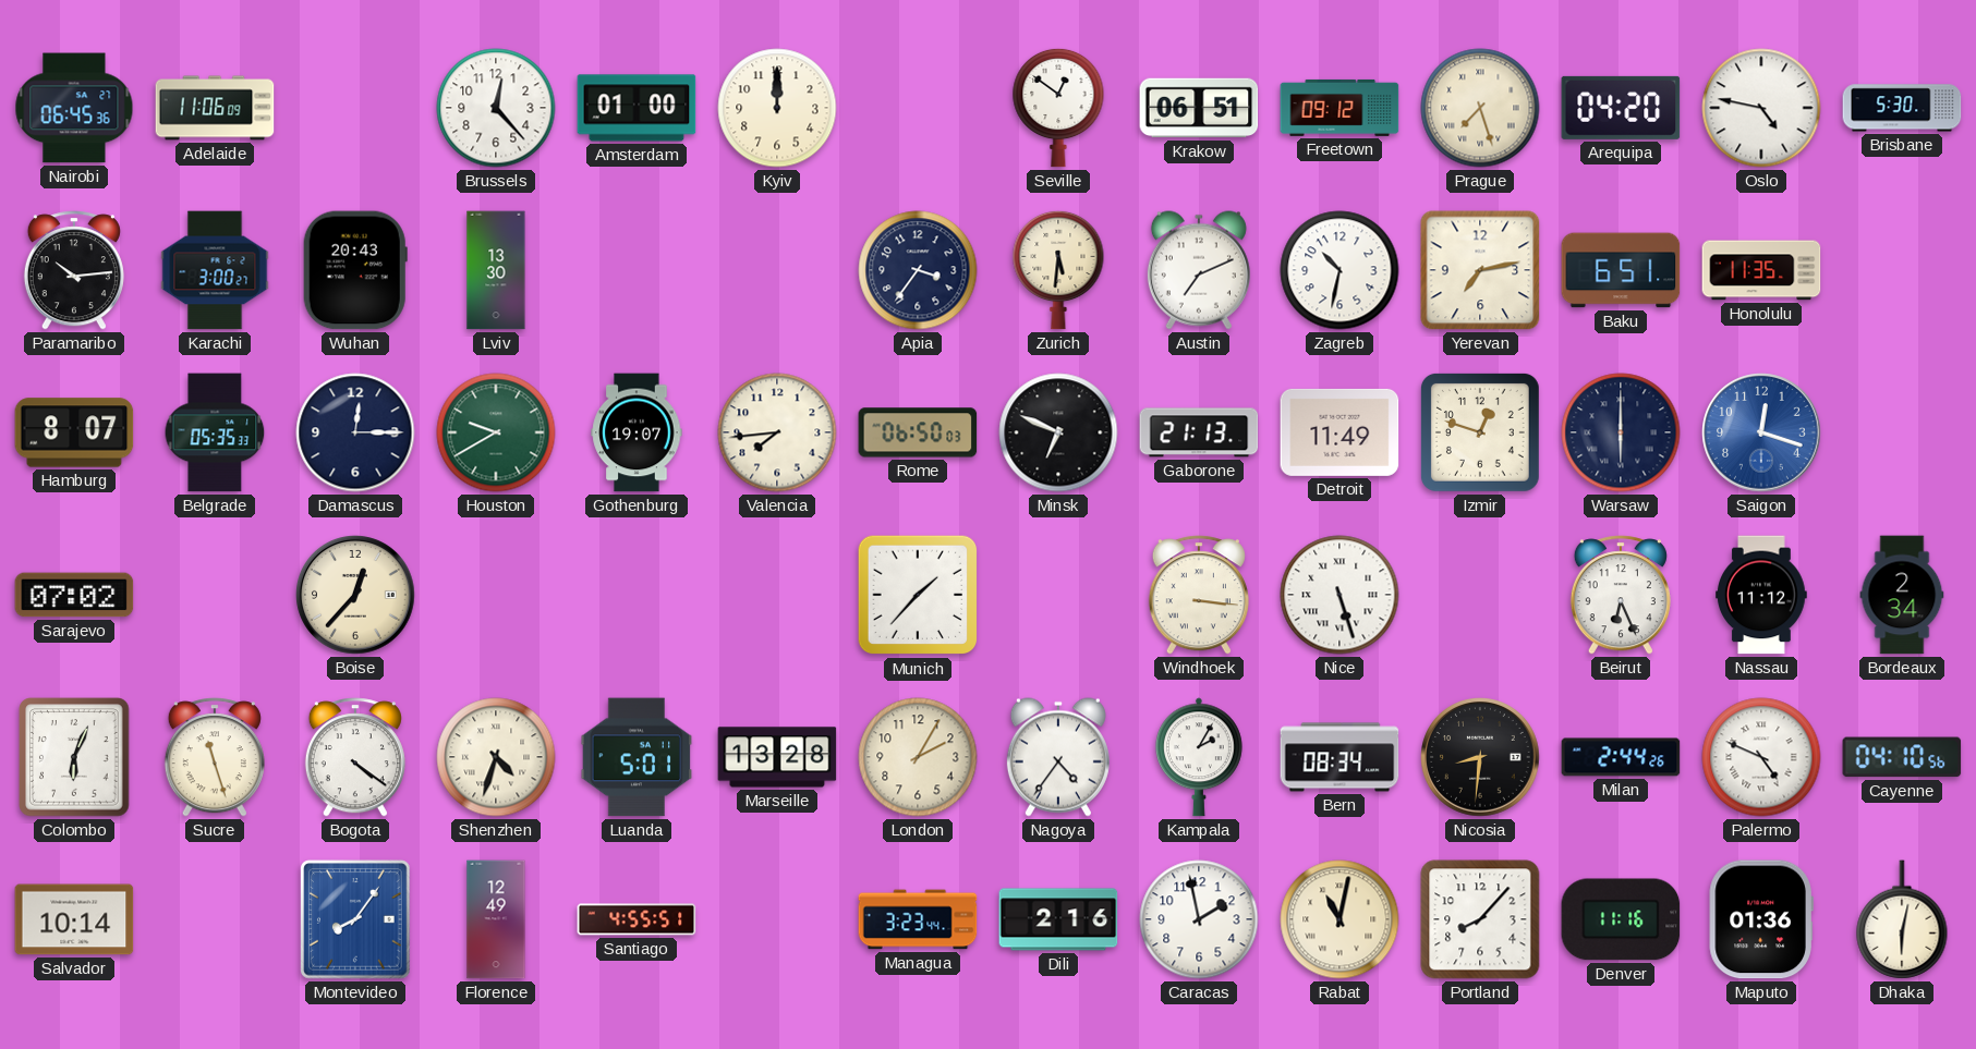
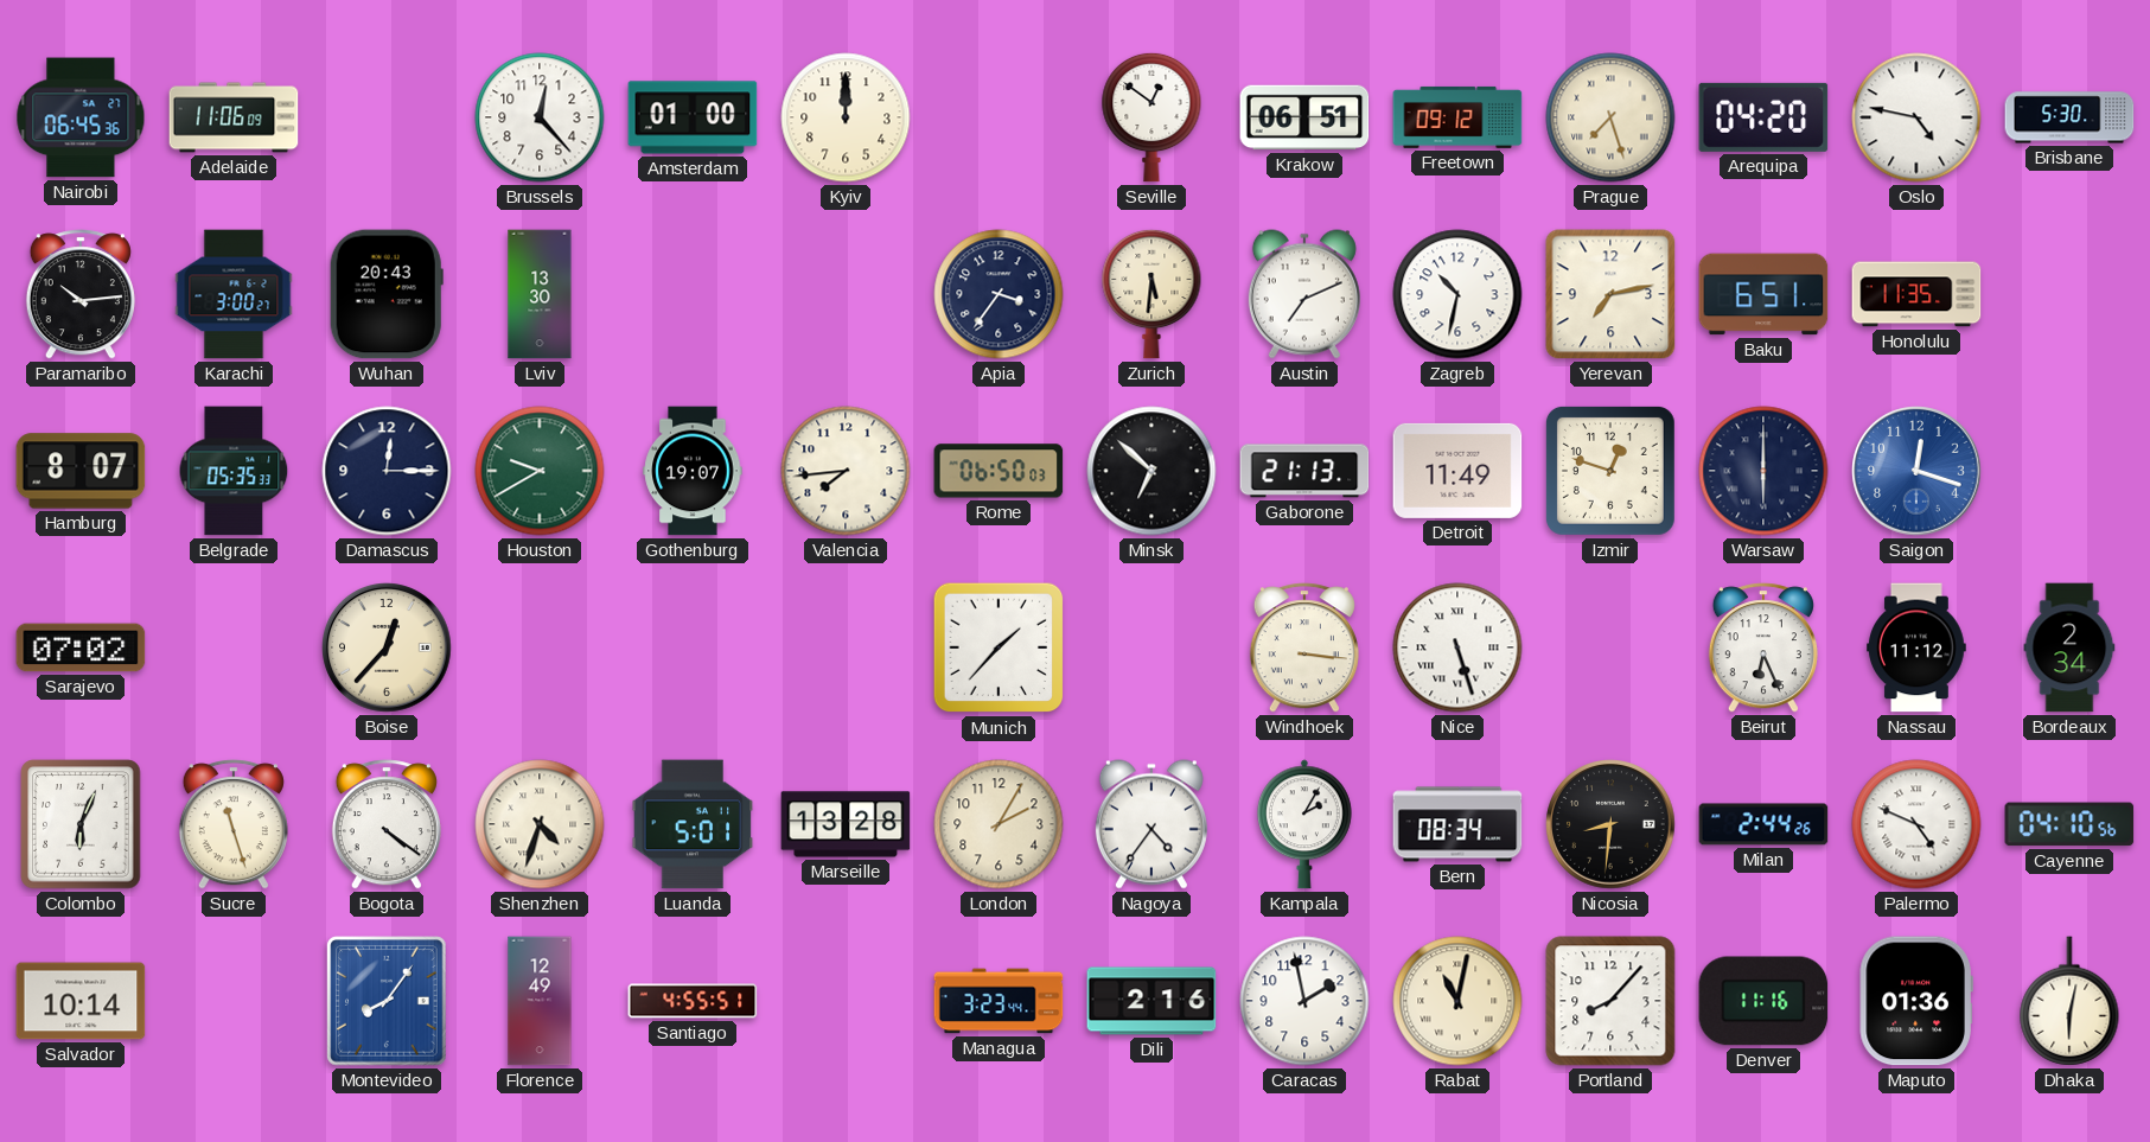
Minsk: 6:49 -> 6:52 (1151, 471)
